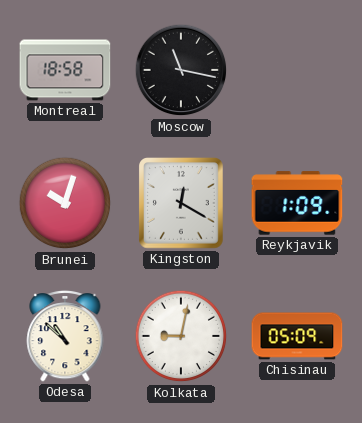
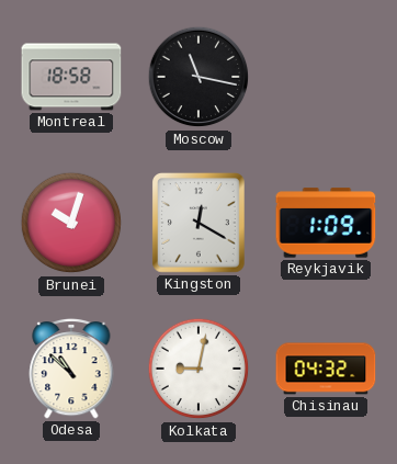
Chisinau: 05:09 -> 04:32 (326, 369)
